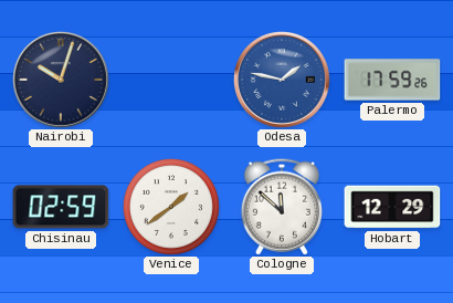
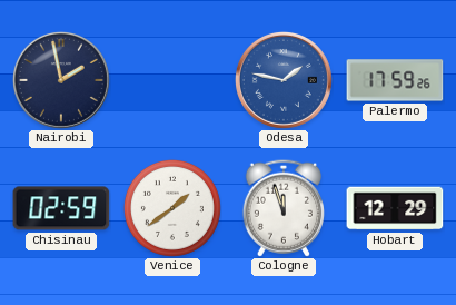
Nairobi: 10:03 -> 1:58 (61, 80)
Cologne: 11:52 -> 11:57 (284, 208)
